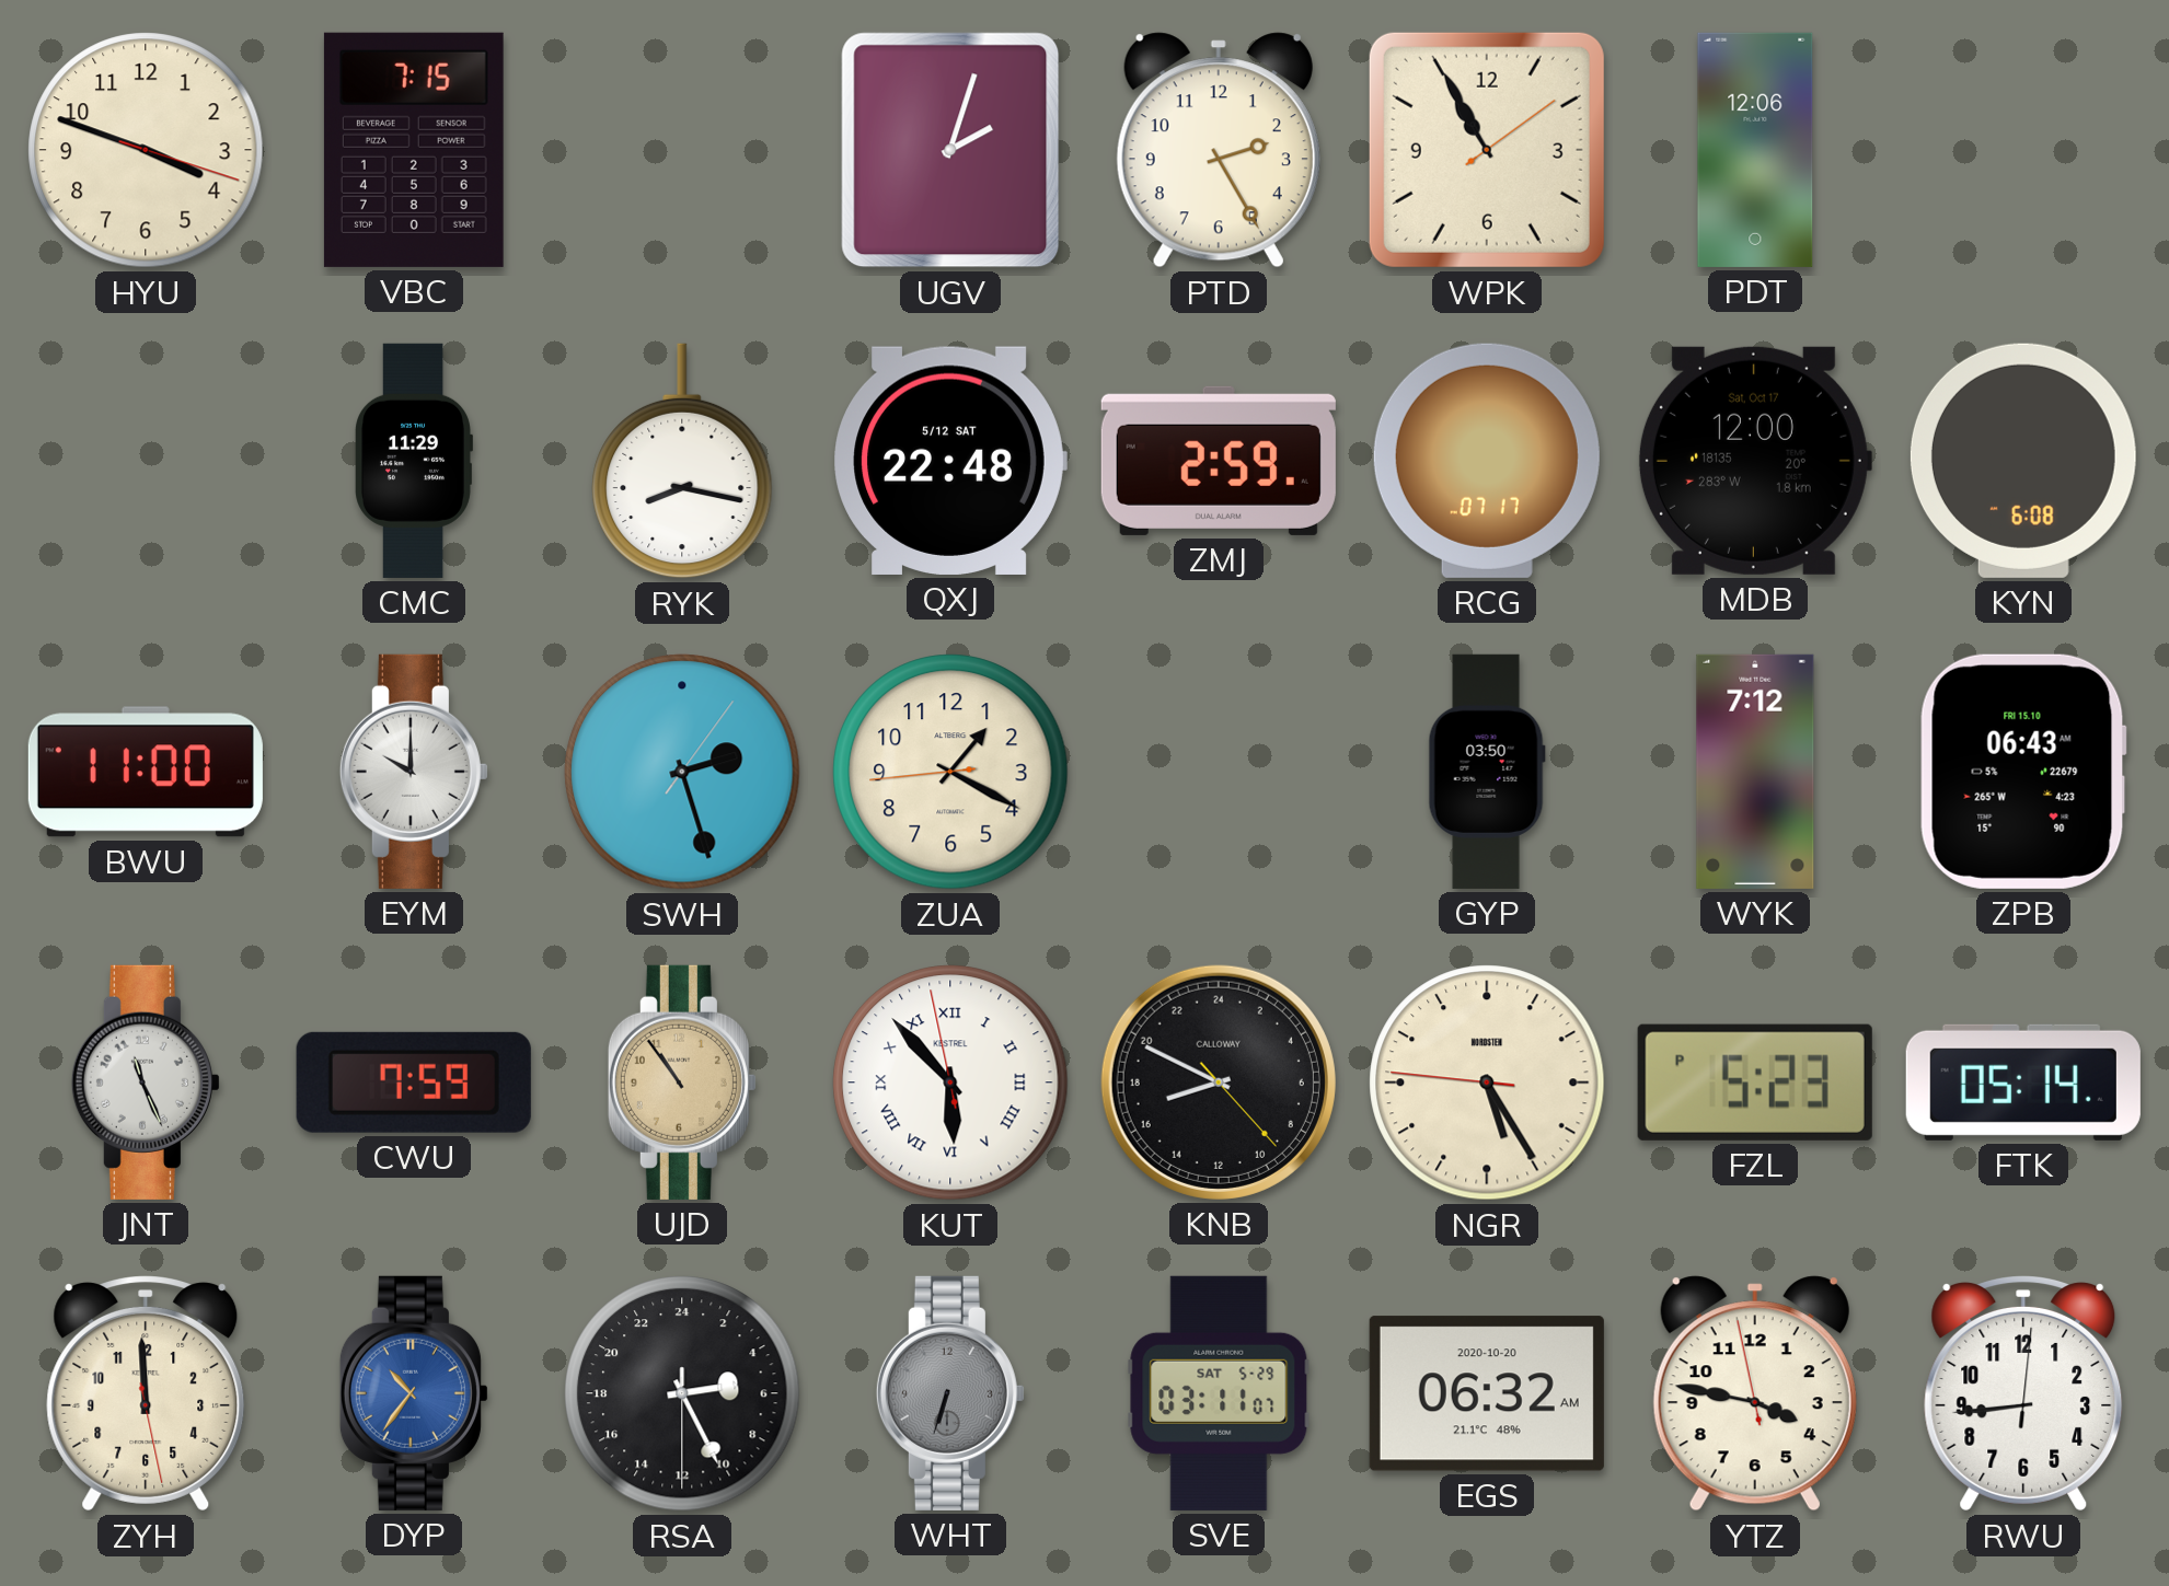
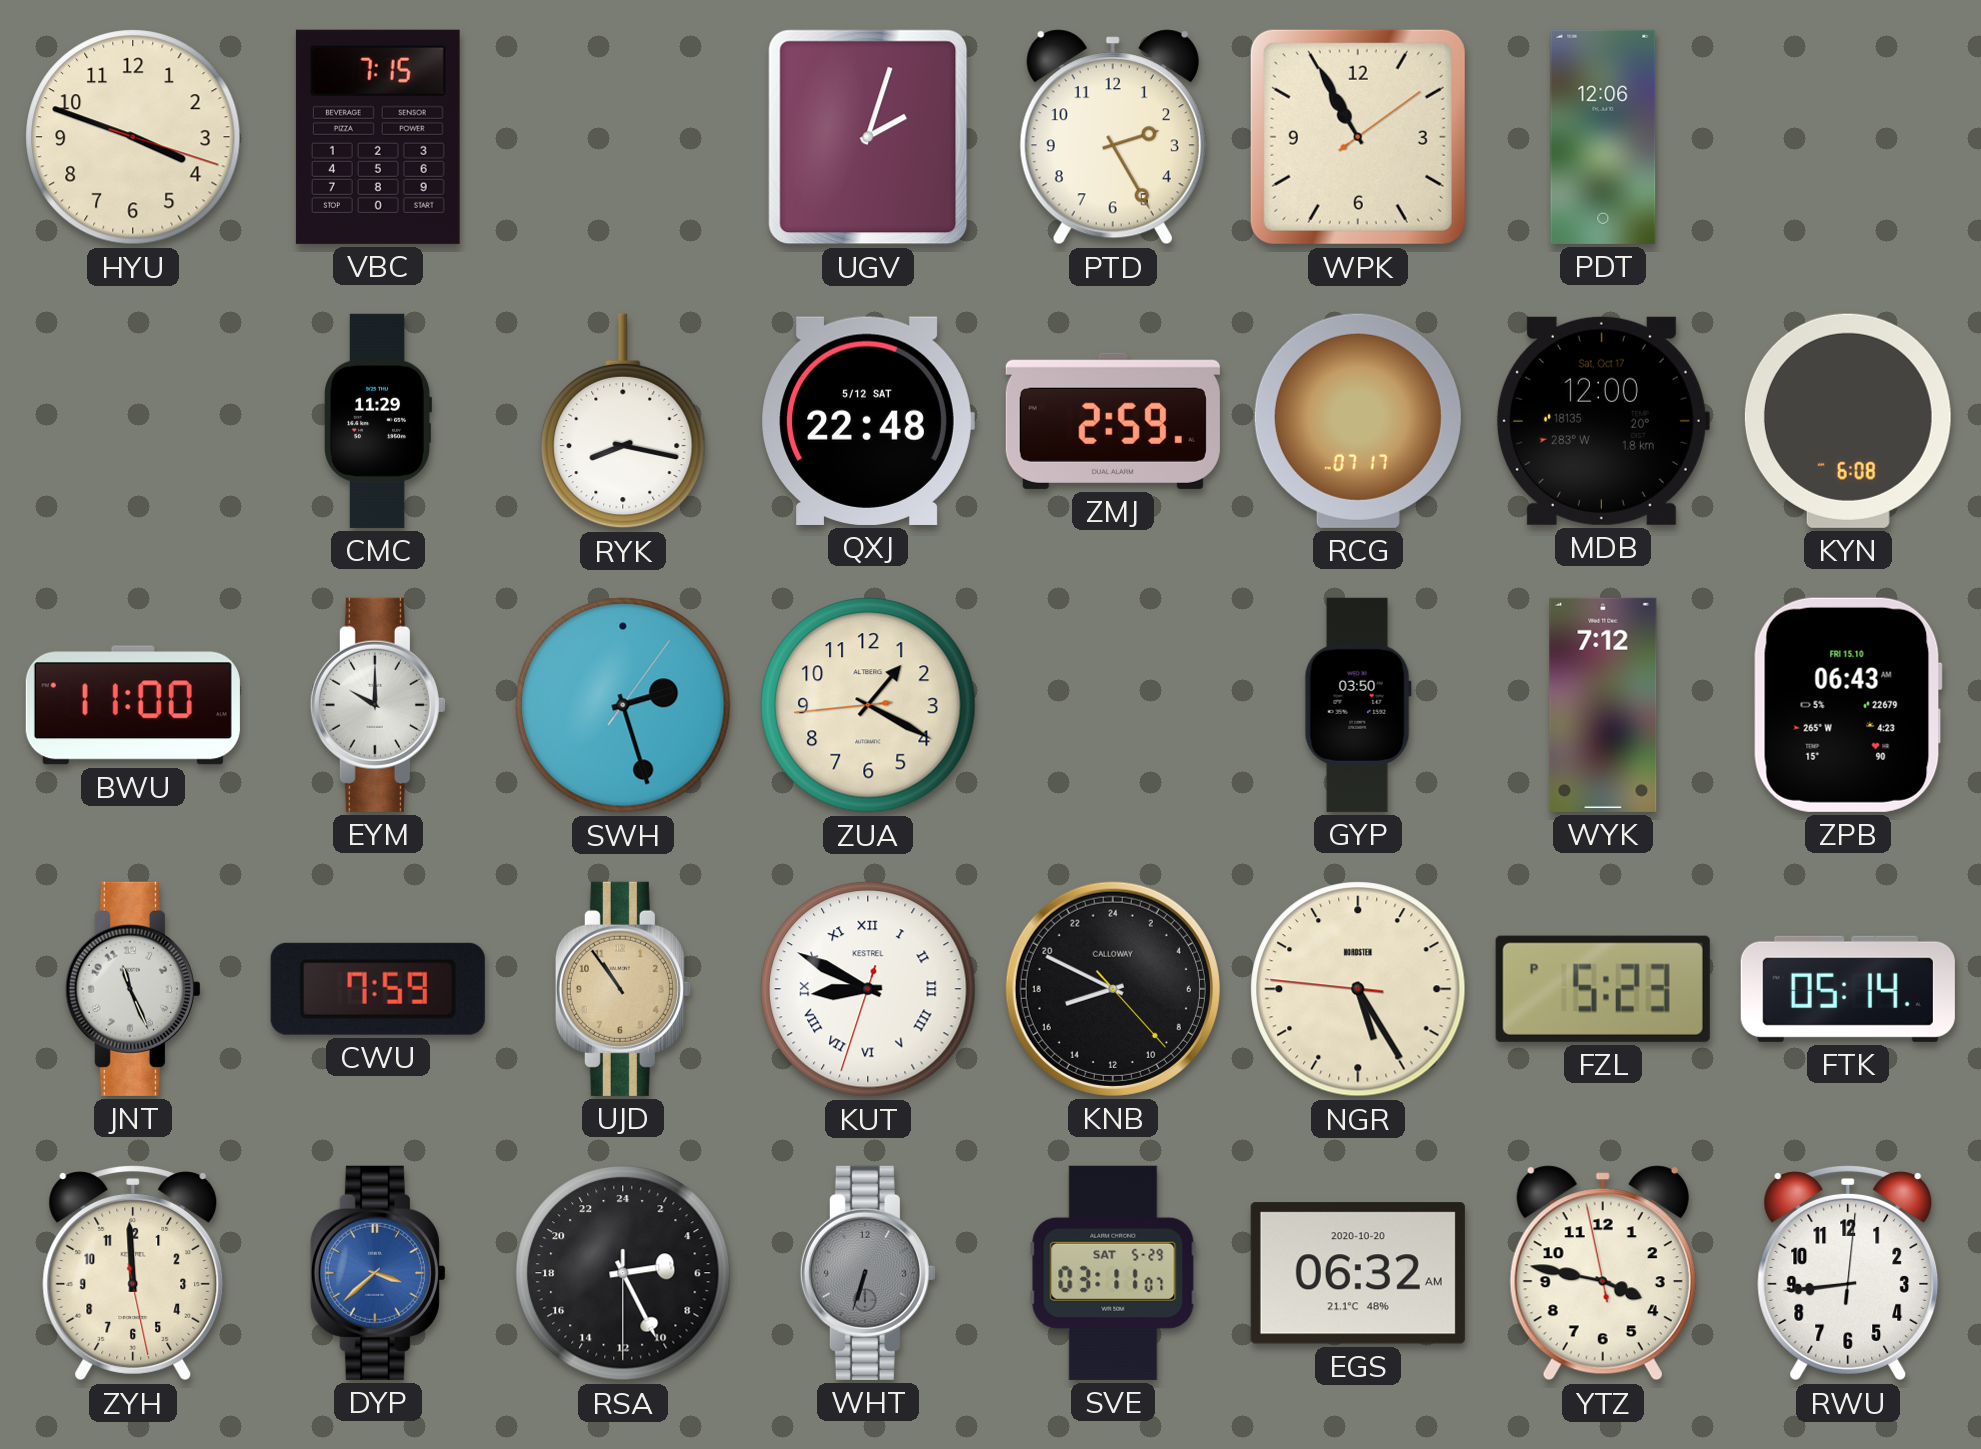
KUT: 5:52 -> 8:49 (868, 989)
DYP: 10:36 -> 3:38 (378, 1273)
